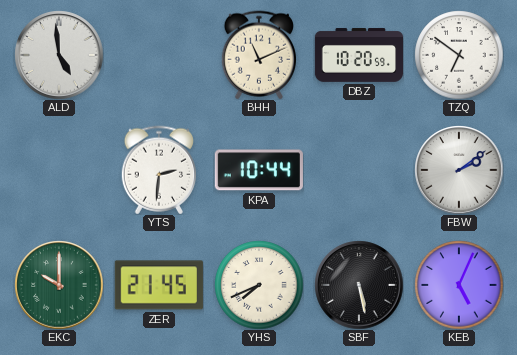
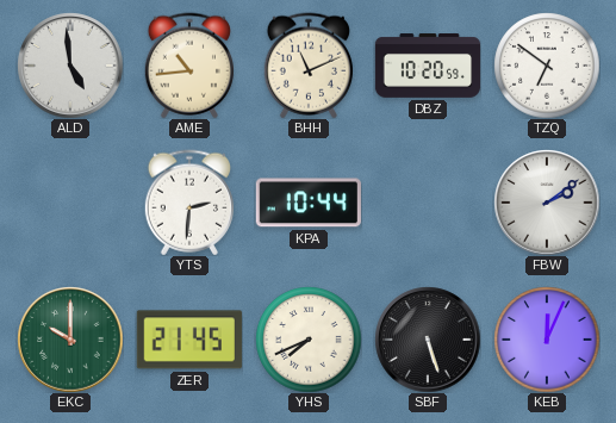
AME: none -> 10:44 (188, 66)
SBF: 5:28 -> 5:27 (428, 340)
KEB: 5:04 -> 12:04 (547, 340)
